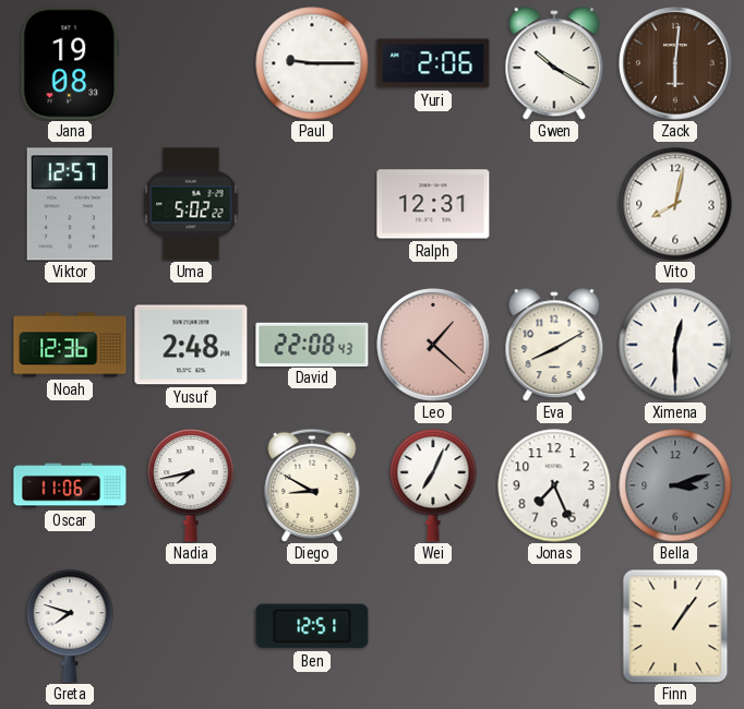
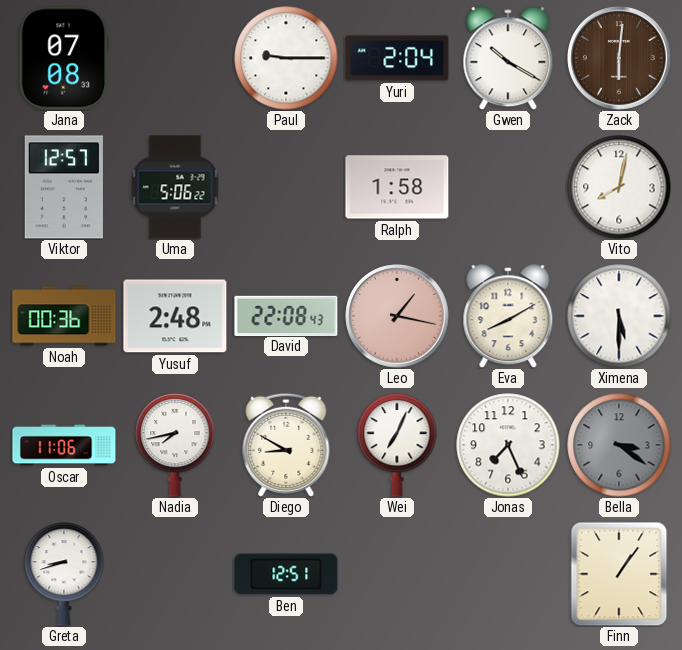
Jana: 19:08 -> 07:08 (64, 58)
Yuri: 2:06 -> 2:04 (397, 58)
Uma: 5:02 -> 5:06 (175, 187)
Ralph: 12:31 -> 1:58 (397, 187)
Noah: 12:36 -> 00:36 (64, 316)
Leo: 1:22 -> 1:17 (397, 316)
Ximena: 12:30 -> 5:30 (619, 316)
Bella: 3:12 -> 3:21 (619, 445)
Greta: 7:48 -> 8:42 (64, 575)
